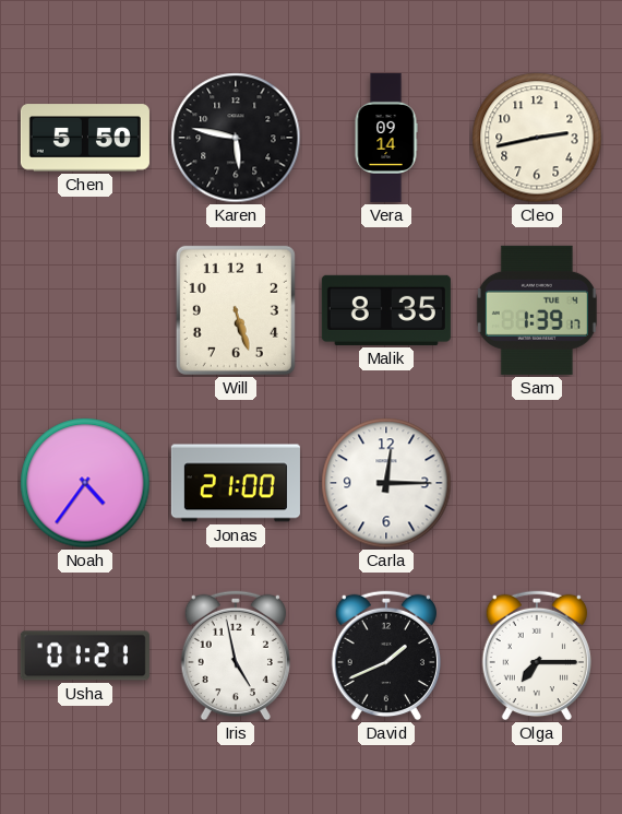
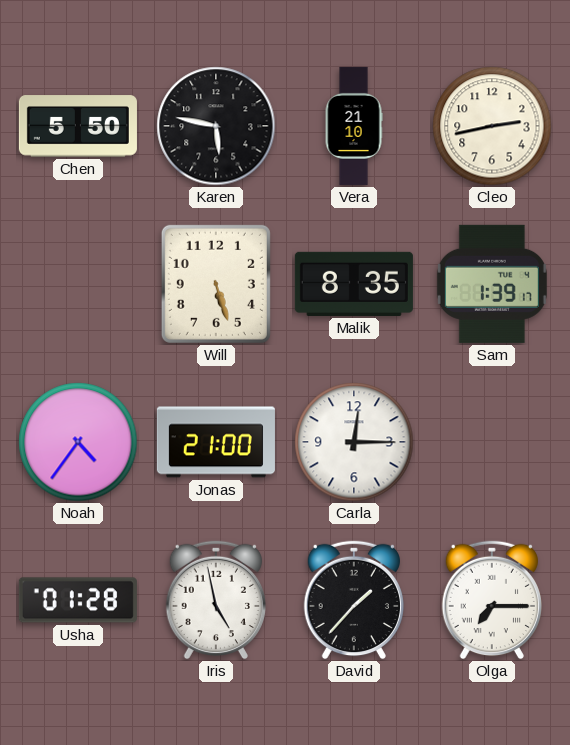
Vera: 09:14 -> 21:10 (354, 126)
Usha: 01:21 -> 01:28 (78, 600)
David: 1:41 -> 1:37 (354, 600)
